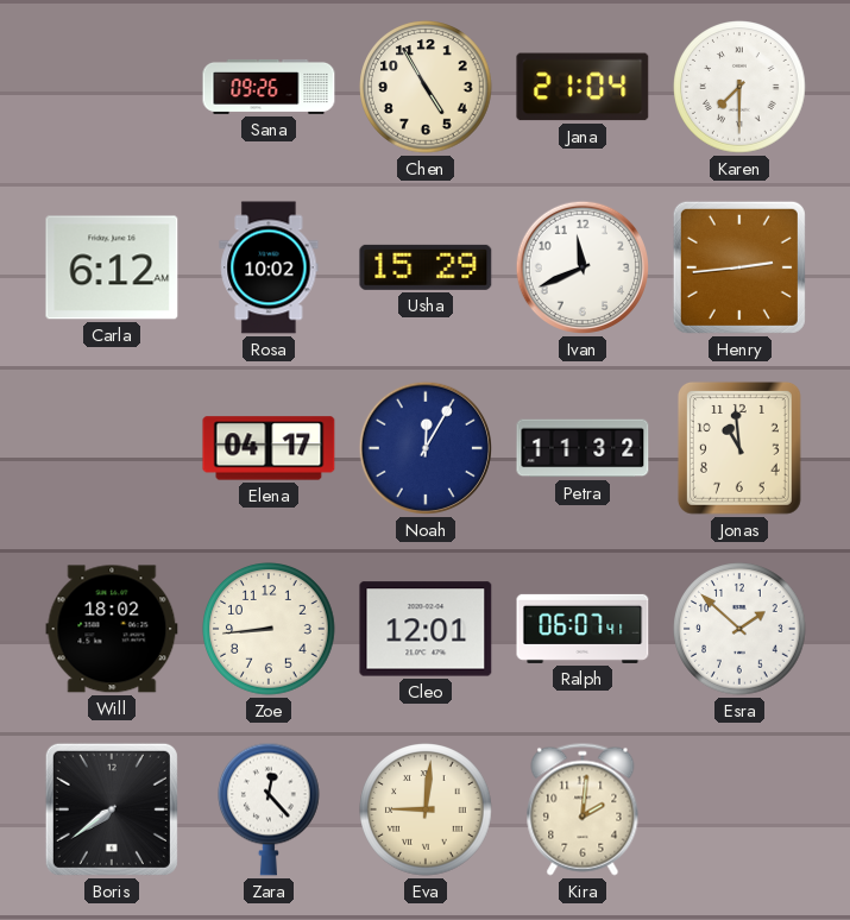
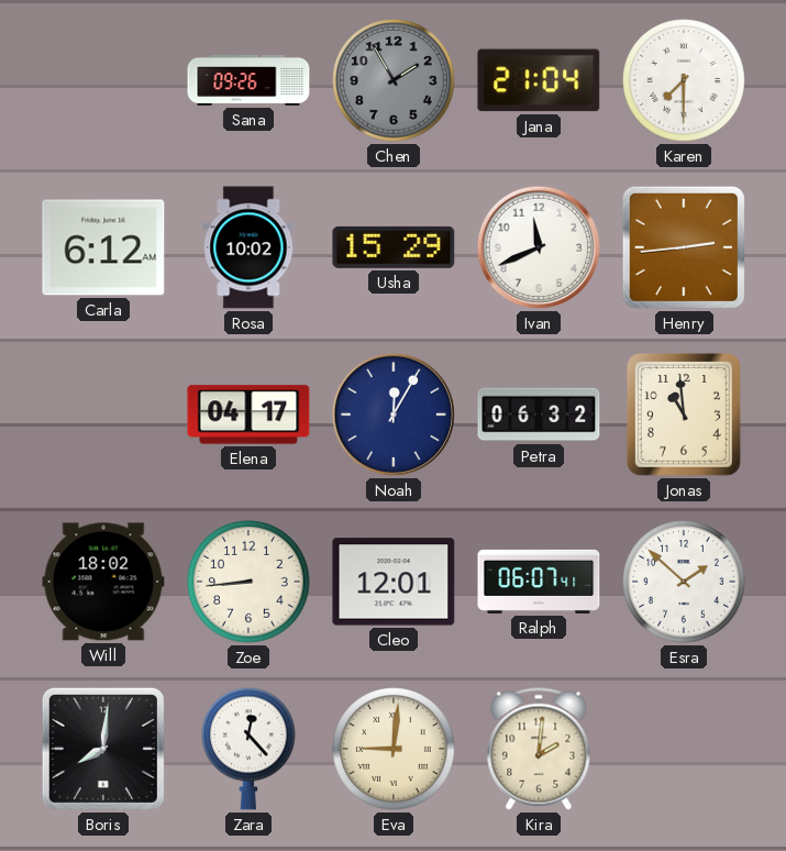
Chen: 4:55 -> 1:55 (394, 80)
Chen dial: cream -> grey (394, 80)
Petra: 11:32 -> 06:32 (539, 415)
Boris: 7:39 -> 8:01 (103, 749)
